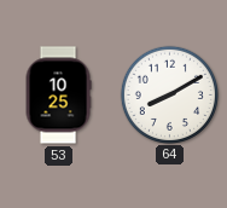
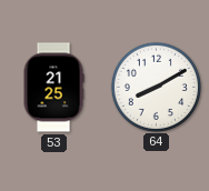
53: 10:25 -> 21:25 (53, 88)
